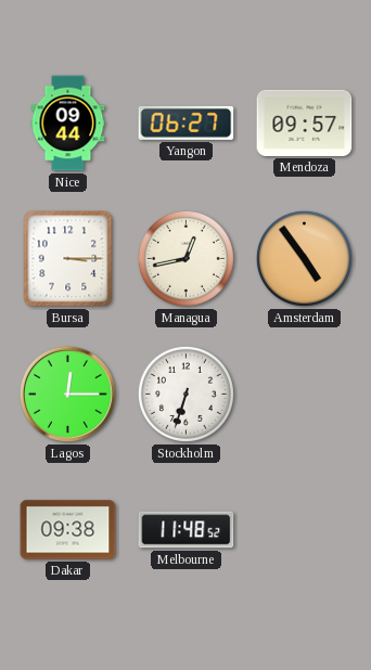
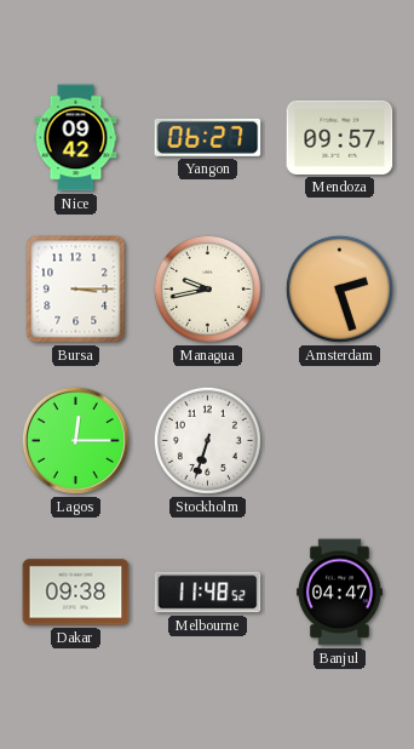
Nice: 09:44 -> 09:42 (76, 138)
Managua: 12:43 -> 9:43 (207, 288)
Amsterdam: 4:54 -> 2:27 (339, 288)
Banjul: none -> 04:47 (339, 593)
